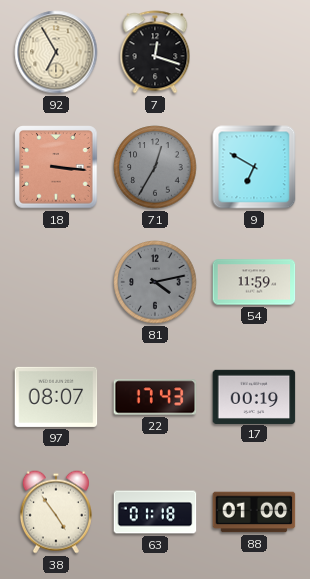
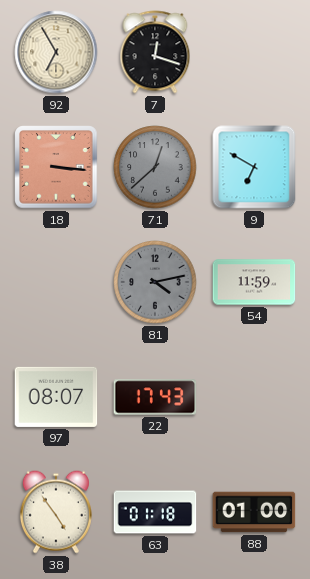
71: 12:35 -> 12:38 (155, 167)
17: 00:19 -> none (254, 396)
